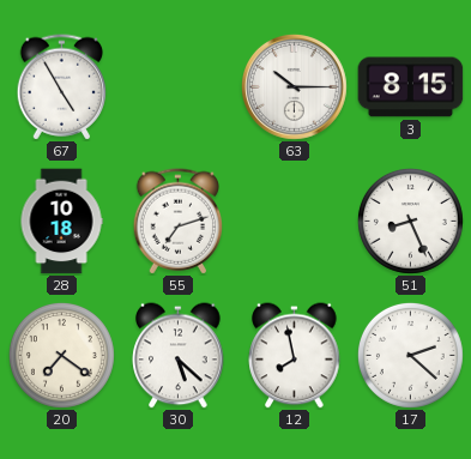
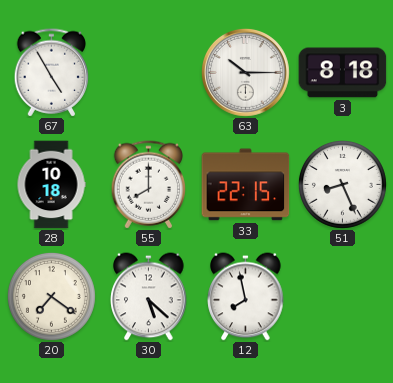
3: 8:15 -> 8:18 (343, 73)
55: 7:12 -> 8:00 (149, 185)
33: none -> 22:15 (246, 185)
17: 2:22 -> none (410, 355)
